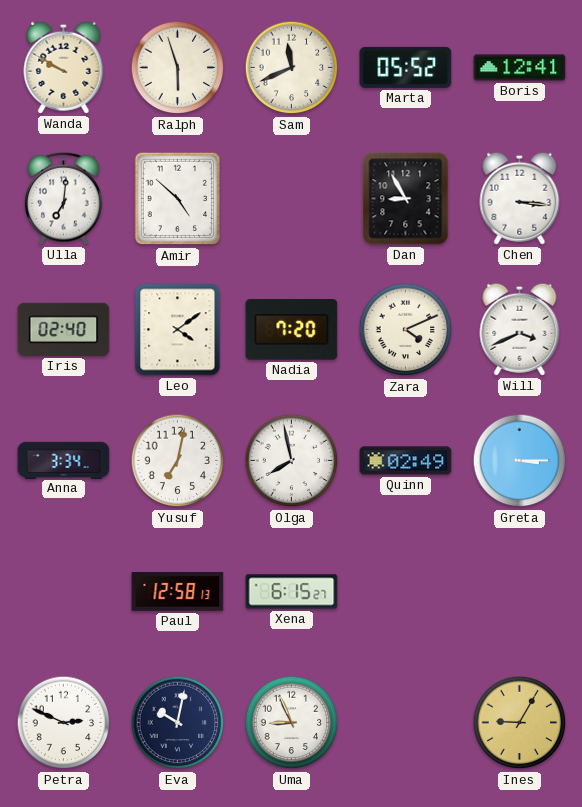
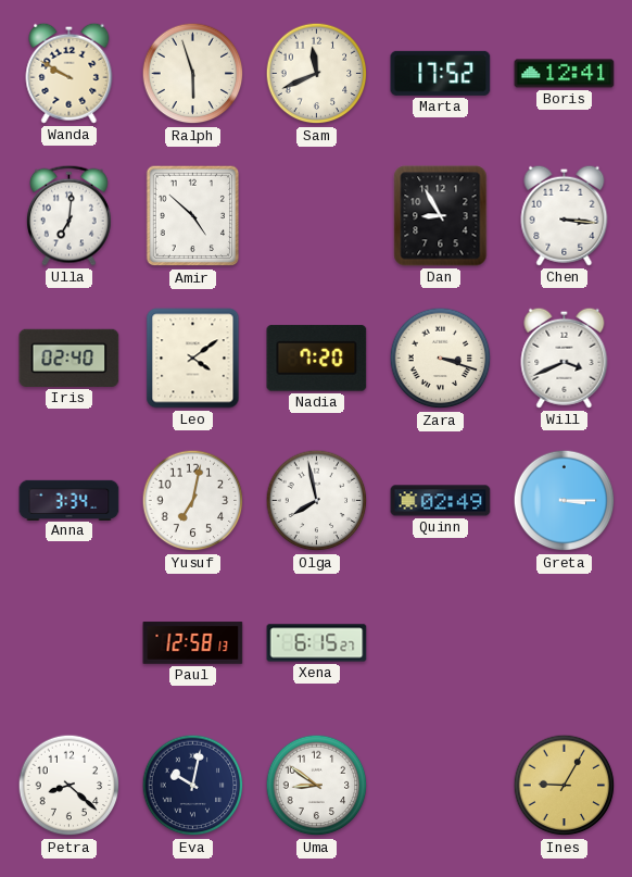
Marta: 05:52 -> 17:52 (441, 73)
Zara: 4:11 -> 3:18 (441, 359)
Petra: 2:49 -> 8:22 (69, 786)
Uma: 8:56 -> 8:51 (317, 786)
